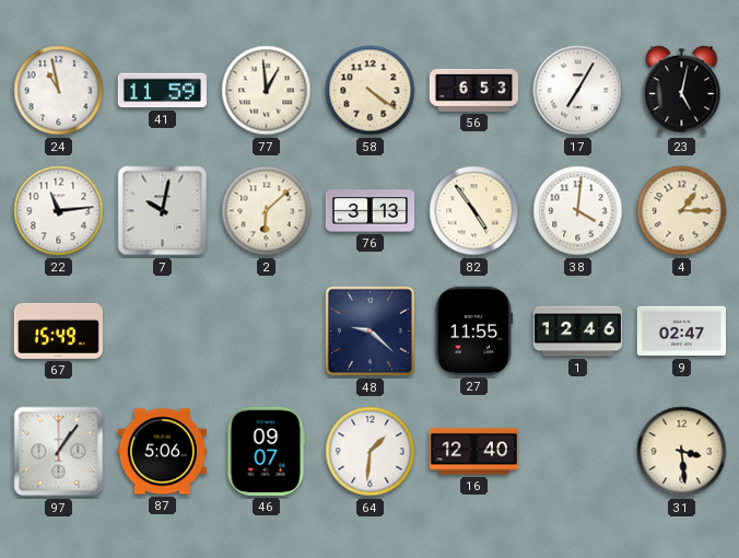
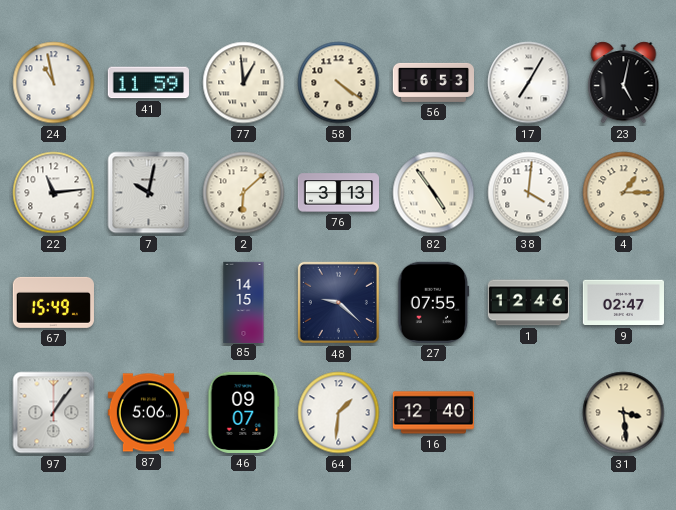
85: none -> 14:15 (244, 302)
27: 11:55 -> 07:55 (434, 302)
